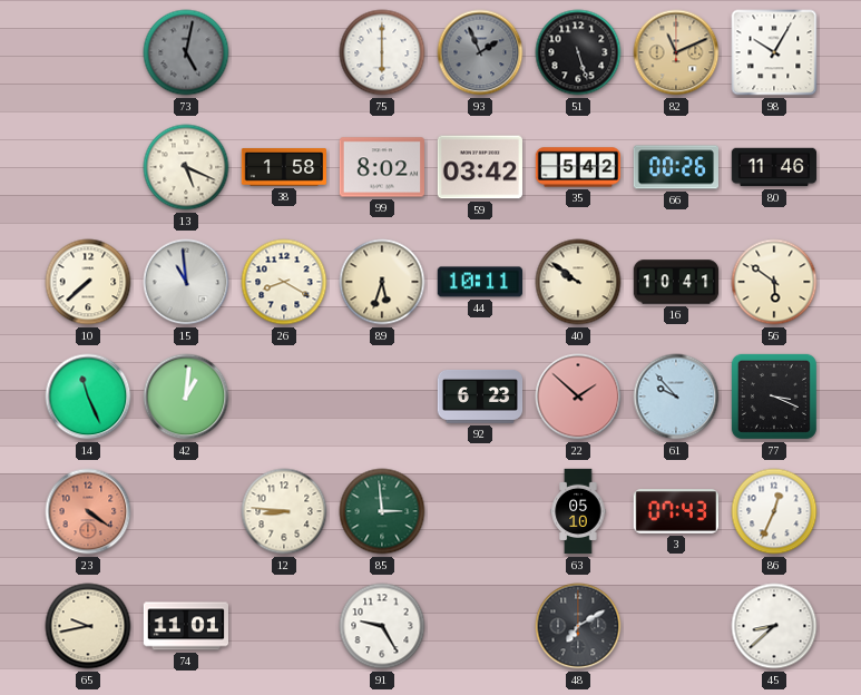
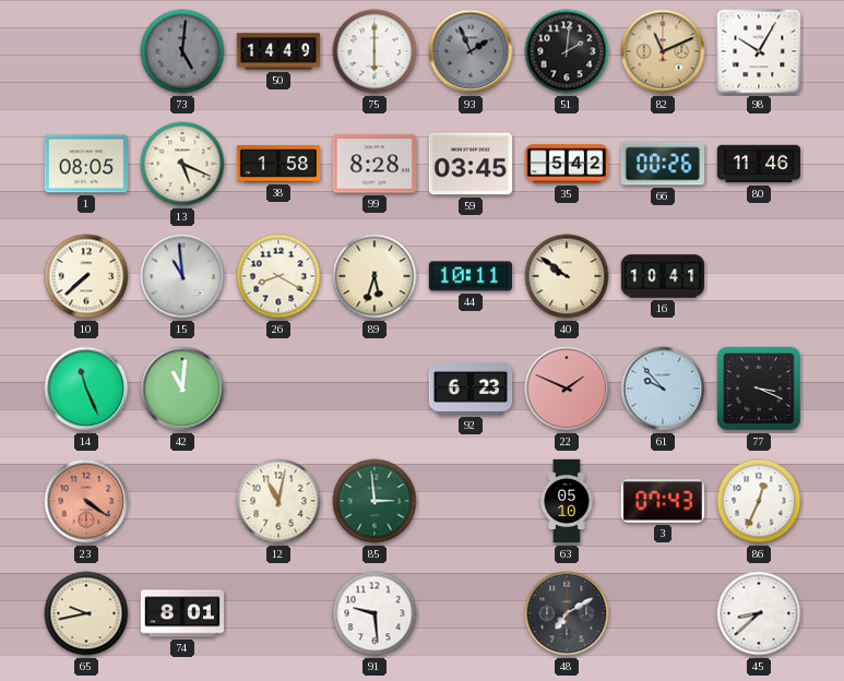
73: 5:02 -> 5:01 (182, 51)
50: none -> 14:49 (278, 51)
51: 5:27 -> 2:01 (567, 51)
1: none -> 08:05 (85, 164)
99: 8:02 -> 8:28 (373, 164)
59: 03:42 -> 03:45 (469, 164)
56: 5:51 -> none (774, 282)
42: 1:01 -> 11:01 (182, 389)
22: 1:52 -> 1:49 (567, 389)
12: 8:46 -> 11:02 (278, 501)
74: 11:01 -> 8:01 (181, 613)
91: 9:25 -> 9:29 (375, 613)
